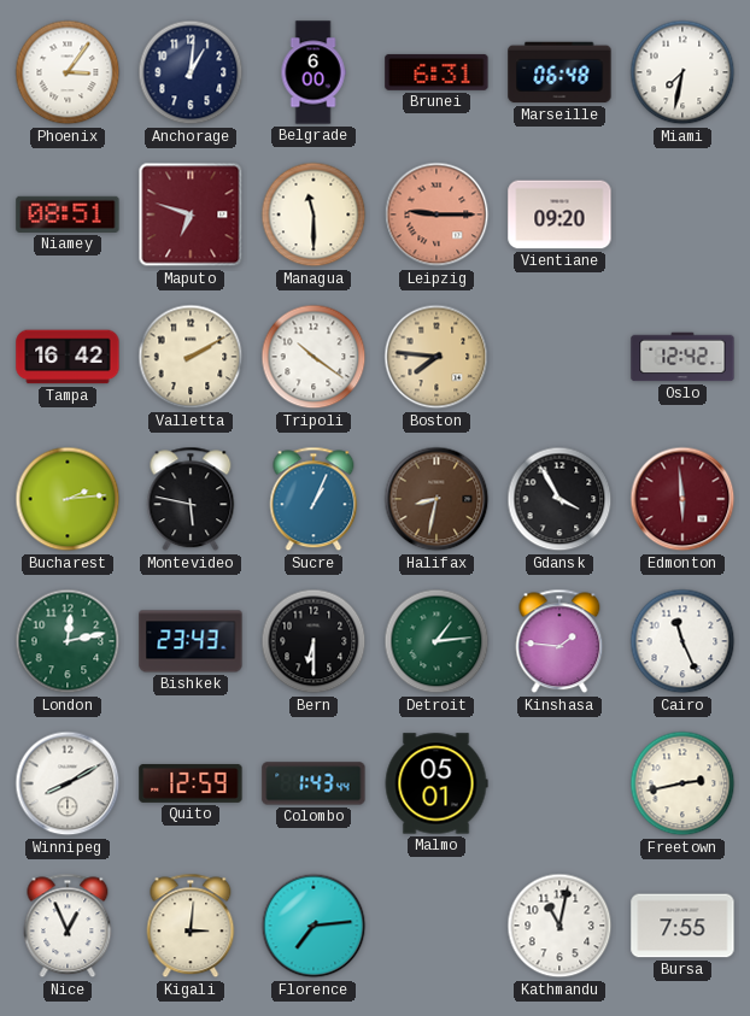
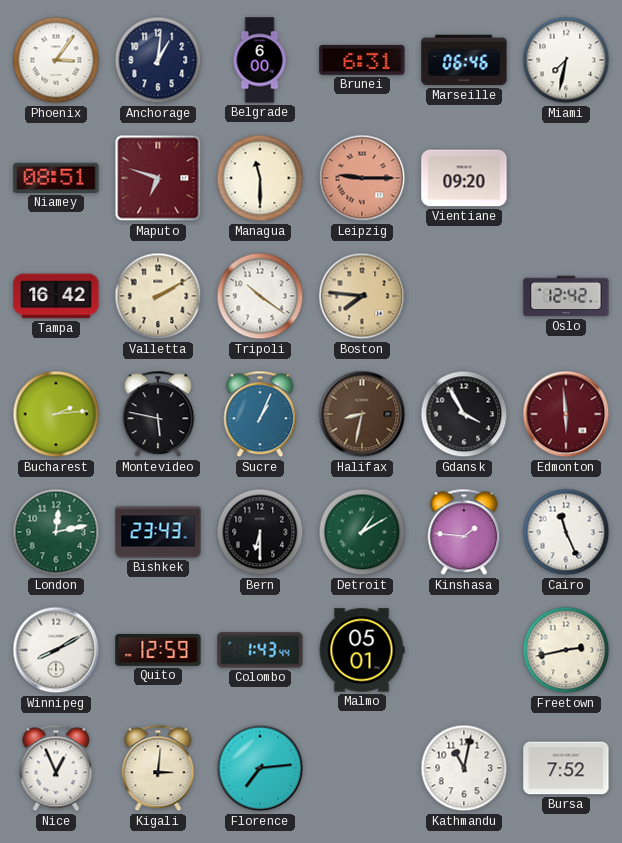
Marseille: 06:48 -> 06:46 (464, 60)
Detroit: 1:14 -> 1:10 (362, 532)
Bursa: 7:55 -> 7:52 (566, 768)
